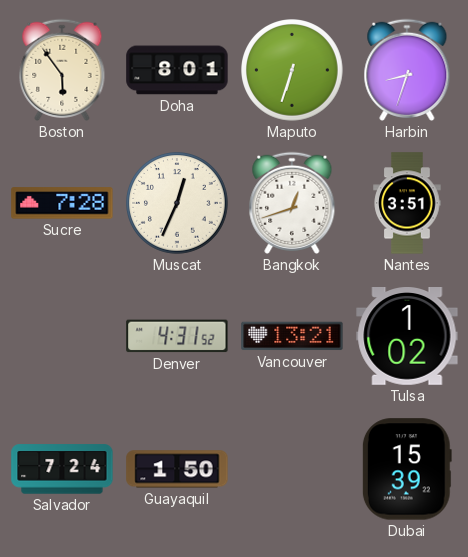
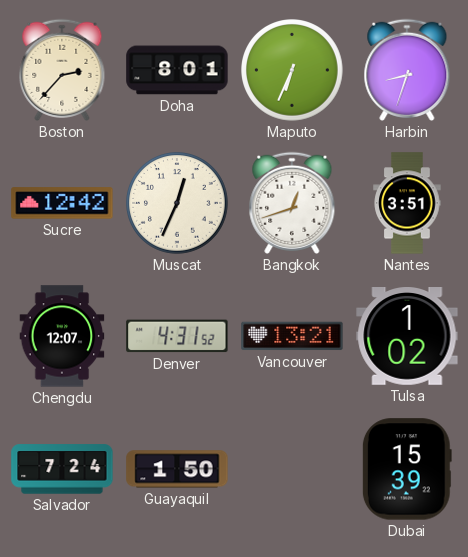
Boston: 5:54 -> 2:37 (62, 70)
Maputo: 6:33 -> 6:34 (293, 71)
Sucre: 7:28 -> 12:42 (62, 203)
Chengdu: none -> 12:07 (62, 336)
